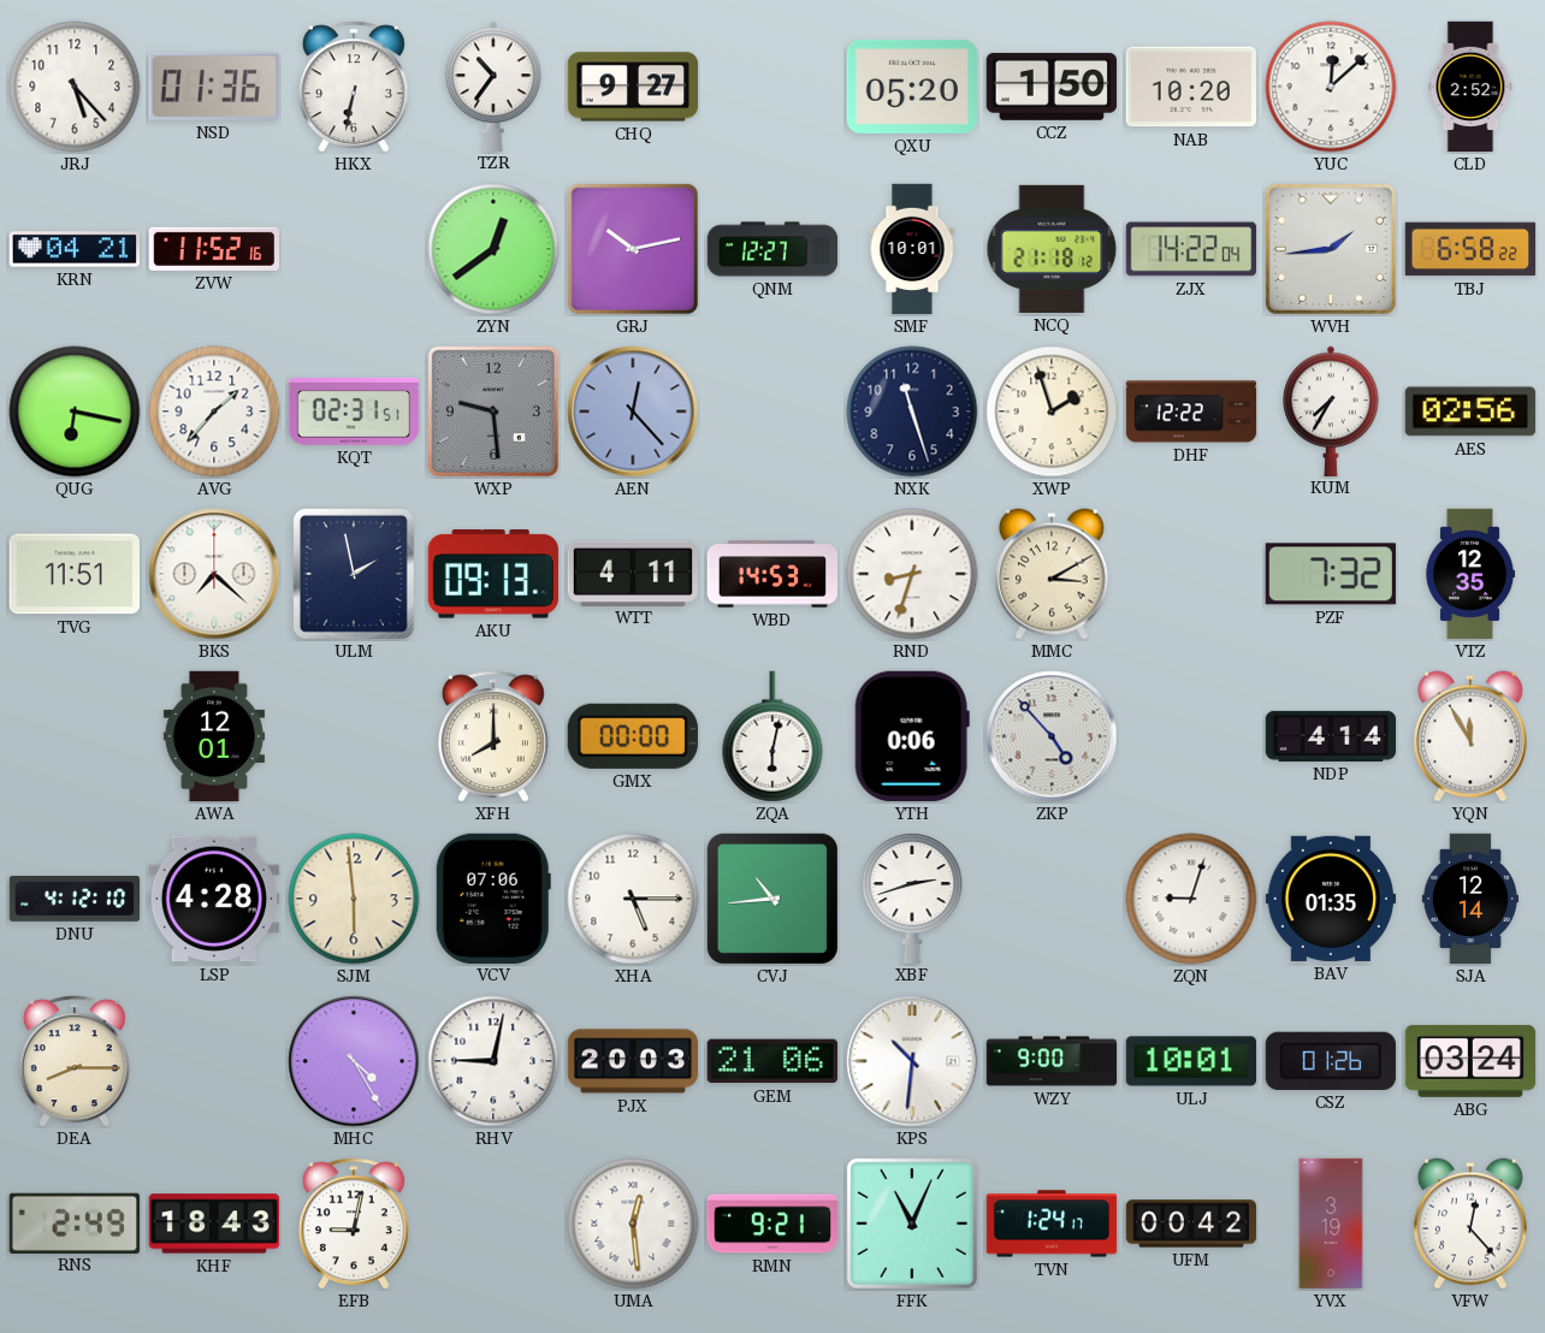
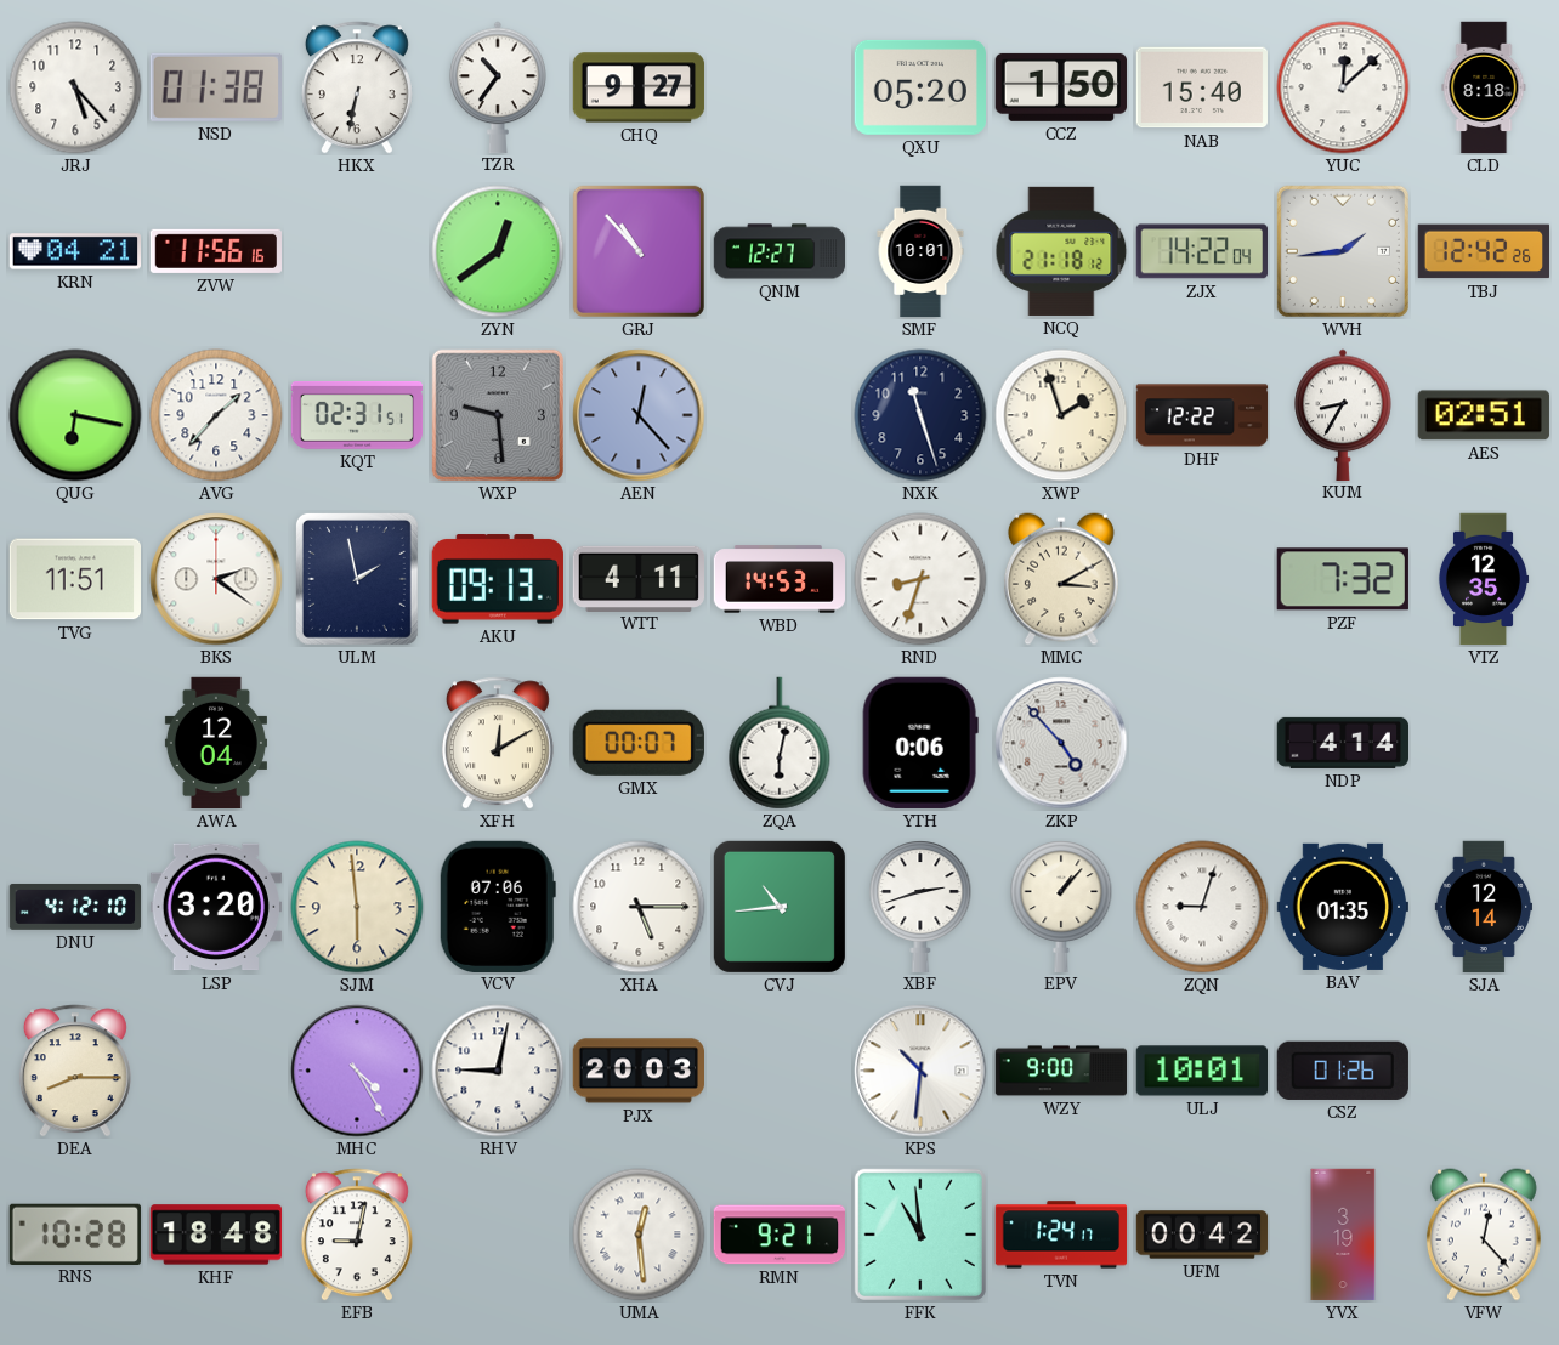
NSD: 01:36 -> 01:38 (216, 87)
NAB: 10:20 -> 15:40 (1201, 87)
CLD: 2:52 -> 8:18 (1484, 87)
ZVW: 11:52 -> 11:56 (215, 251)
GRJ: 10:13 -> 10:53 (639, 251)
TBJ: 6:58 -> 12:42 (1483, 251)
KUM: 7:35 -> 8:35 (1343, 414)
AES: 02:56 -> 02:51 (1484, 415)
BKS: 7:22 -> 2:21 (216, 579)
AWA: 12:01 -> 12:04 (216, 743)
XFH: 8:00 -> 12:10 (498, 743)
GMX: 00:00 -> 00:07 (639, 743)
YQN: 11:55 -> none (1470, 736)
LSP: 4:28 -> 3:20 (215, 907)
EPV: none -> 1:07 (1061, 906)
GEM: 21:06 -> none (773, 1061)
ABG: 03:24 -> none (1469, 1061)
RNS: 2:49 -> 10:28 (75, 1233)
KHF: 18:43 -> 18:48 (215, 1235)
FFK: 11:04 -> 10:59 (920, 1235)
